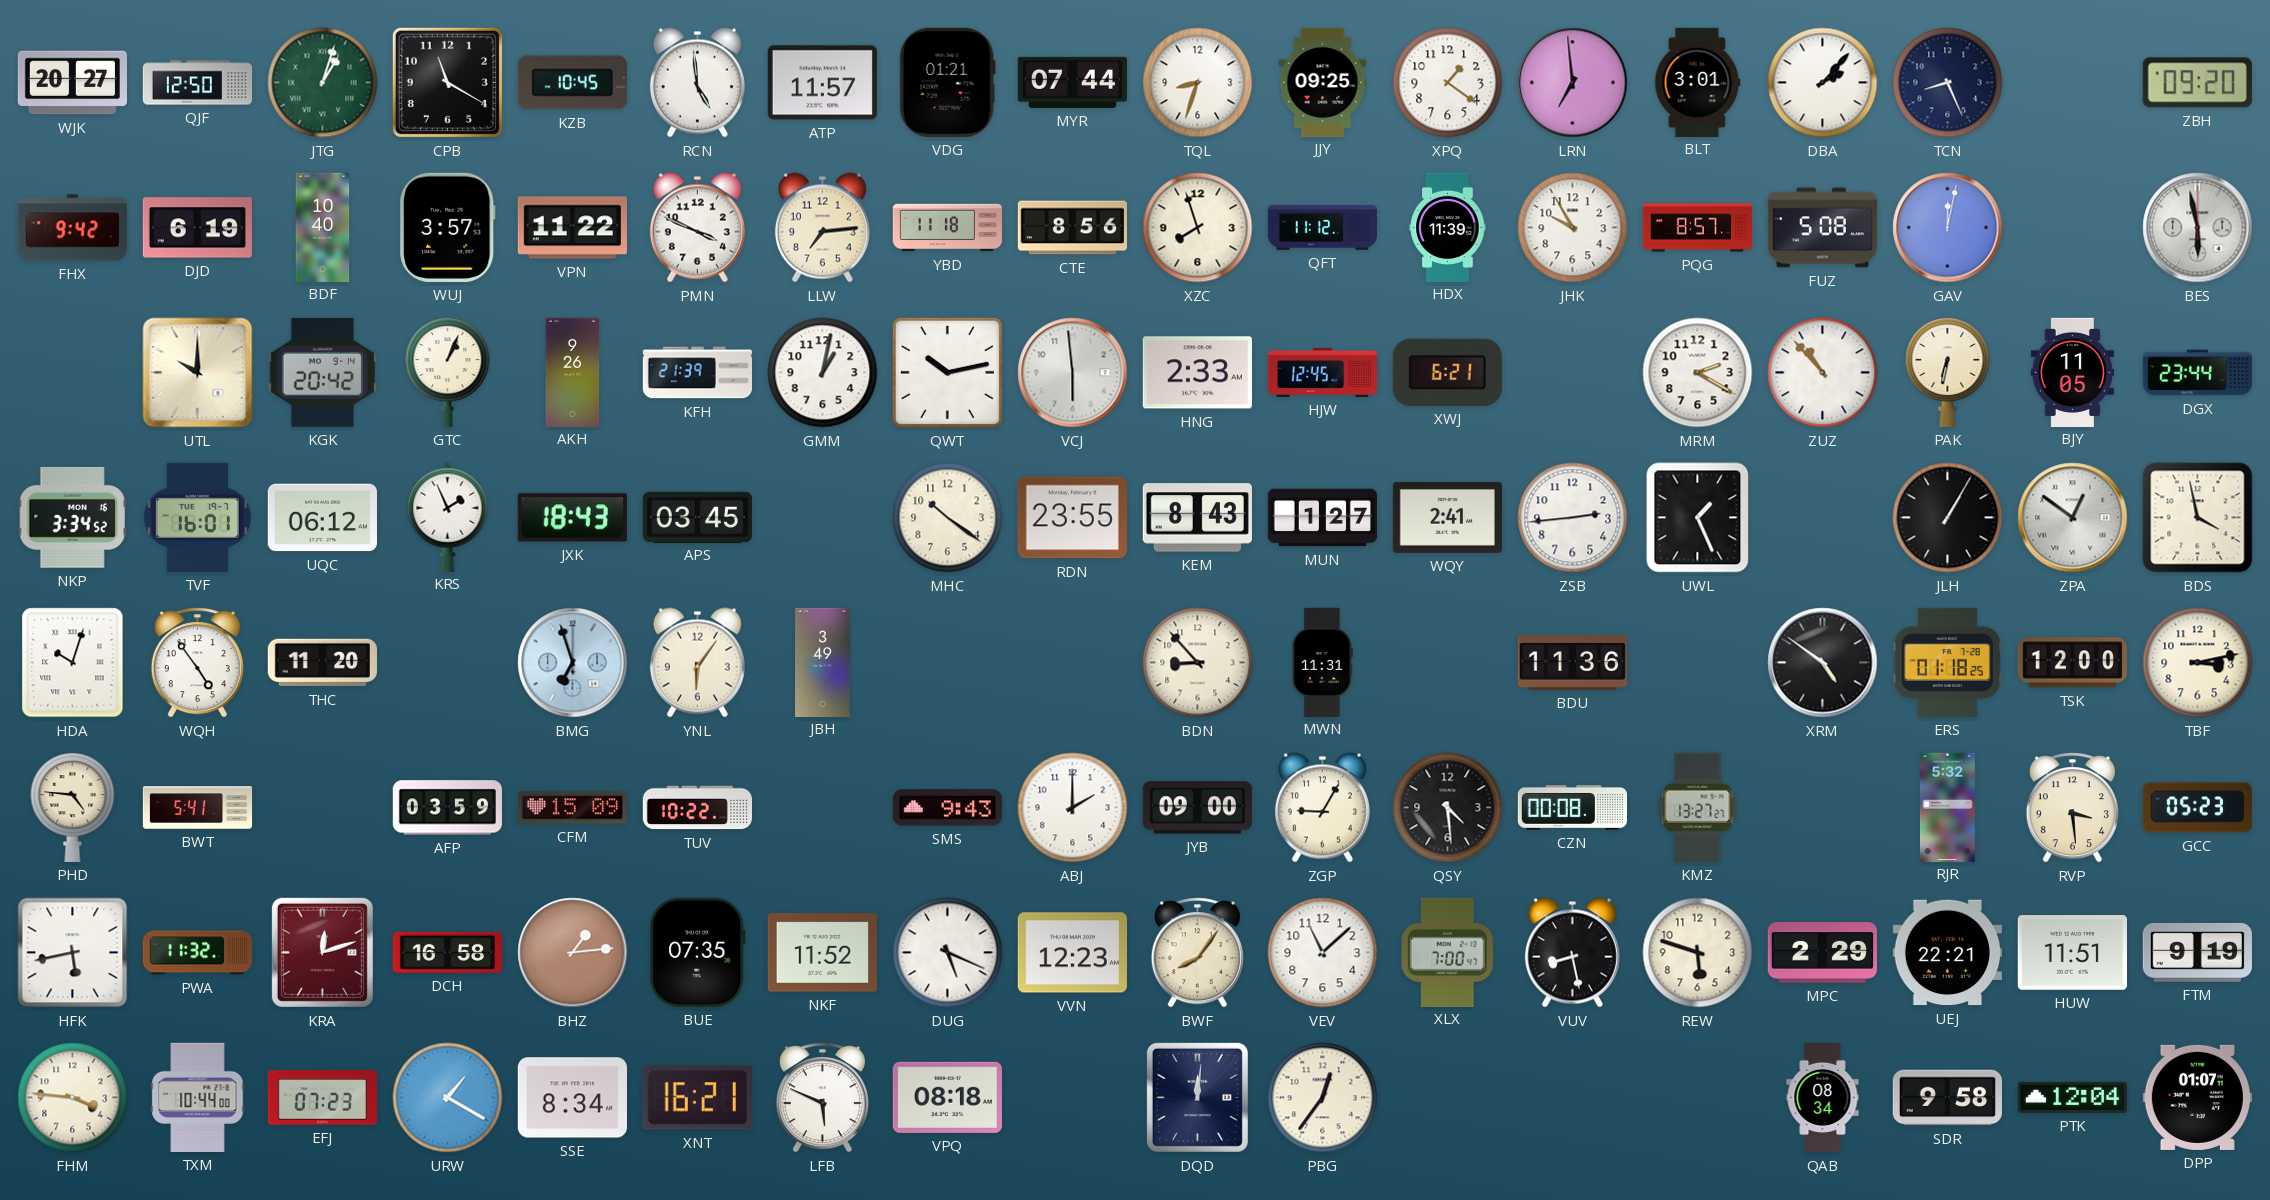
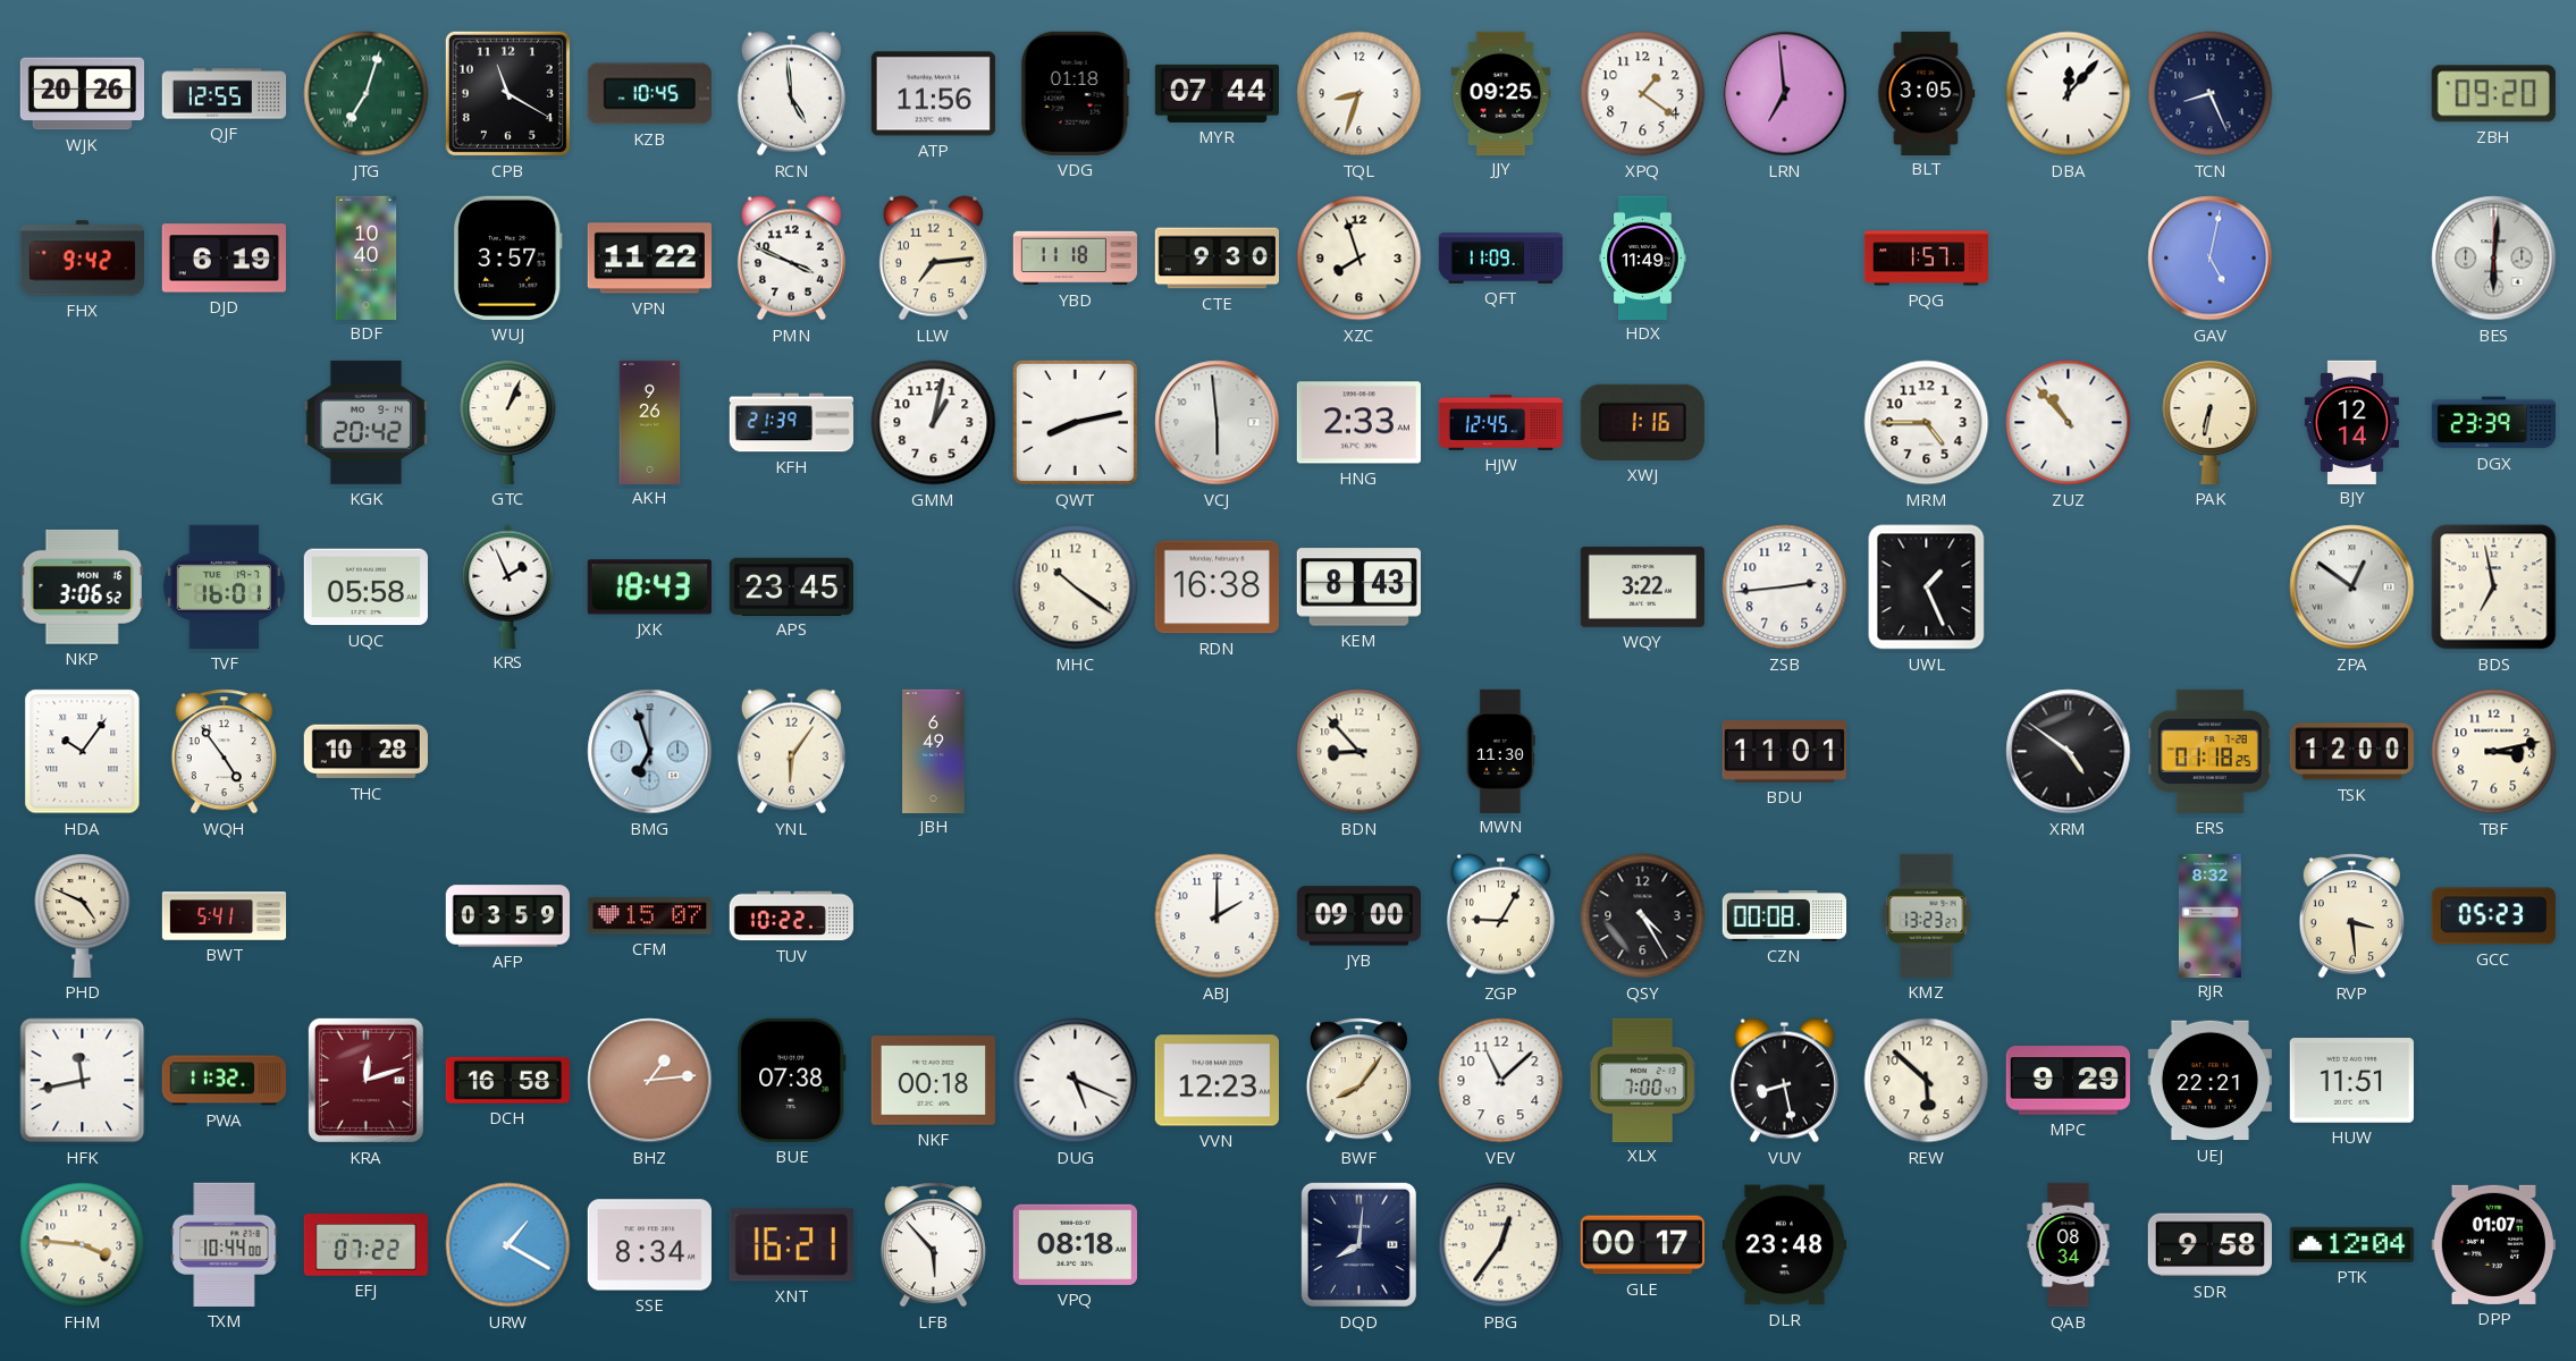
WJK: 20:27 -> 20:26 (82, 94)
QJF: 12:50 -> 12:55 (225, 94)
JTG: 1:03 -> 7:03 (367, 94)
ATP: 11:57 -> 11:56 (933, 94)
VDG: 01:21 -> 01:18 (1075, 93)
BLT: 3:01 -> 3:05 (1927, 93)
DBA: 2:07 -> 12:07 (2069, 94)
CTE: 8:56 -> 9:30 (1217, 259)
QFT: 11:12 -> 11:09 (1500, 259)
HDX: 11:39 -> 11:49 (1643, 257)
JHK: 9:55 -> none (1573, 228)
PQG: 8:57 -> 1:57 (1927, 259)
FUZ: 5:08 -> none (1822, 228)
GAV: 12:02 -> 5:02 (2211, 259)
BES: 5:58 -> 6:01 (2494, 259)
UTL: 10:00 -> none (198, 373)
QWT: 10:13 -> 8:13 (1075, 422)
XWJ: 6:21 -> 1:16 (1642, 422)
MRM: 2:20 -> 4:45 (1927, 423)
BJY: 11:05 -> 12:14 (2351, 422)
DGX: 23:44 -> 23:39 (2493, 423)
NKP: 3:34 -> 3:06 (82, 586)
UQC: 06:12 -> 05:58 (365, 587)
APS: 03:45 -> 23:45 (791, 586)
RDN: 23:55 -> 16:38 (1217, 587)
MUN: 1:27 -> none (1322, 518)
WQY: 2:41 -> 3:22 (1642, 586)
JLH: 1:05 -> none (1948, 518)
BDS: 3:58 -> 6:58 (2494, 587)
HDA: 10:03 -> 10:06 (83, 752)
THC: 11:20 -> 10:28 (365, 752)
JBH: 3:49 -> 6:49 (934, 751)
MWN: 11:31 -> 11:30 (1500, 751)
BDU: 11:36 -> 11:01 (1784, 752)
PHD: 4:46 -> 4:49 (83, 916)
CFM: 15:09 -> 15:07 (649, 916)
SMS: 9:43 -> none (947, 808)
QSY: 4:29 -> 4:25 (1643, 916)
KMZ: 13:27 -> 13:23 (1927, 915)
RJR: 5:32 -> 8:32 (2209, 915)
HFK: 5:43 -> 11:43 (83, 1081)
BUE: 07:35 -> 07:38 (792, 1080)
NKF: 11:52 -> 00:18 (933, 1081)
REW: 5:48 -> 5:52 (1927, 1081)
MPC: 2:29 -> 9:29 (2068, 1081)
FTM: 9:19 -> none (2197, 952)
EFJ: 07:23 -> 07:22 (365, 1245)
LFB: 5:49 -> 5:53 (933, 1245)
DQD: 12:01 -> 8:01 (1358, 1244)
GLE: none -> 00:17 (1642, 1245)
DLR: none -> 23:48 (1784, 1245)
